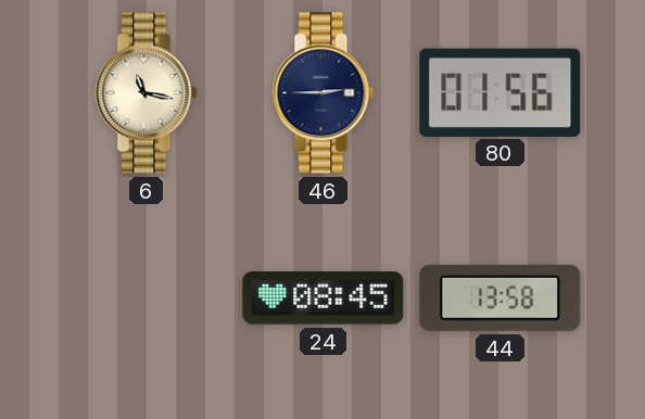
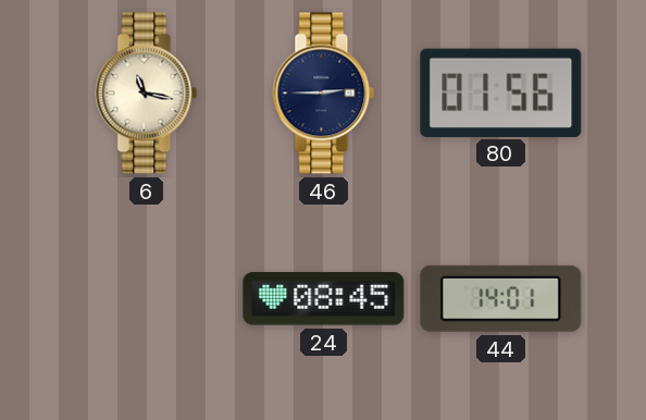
44: 13:58 -> 14:01 (501, 298)
